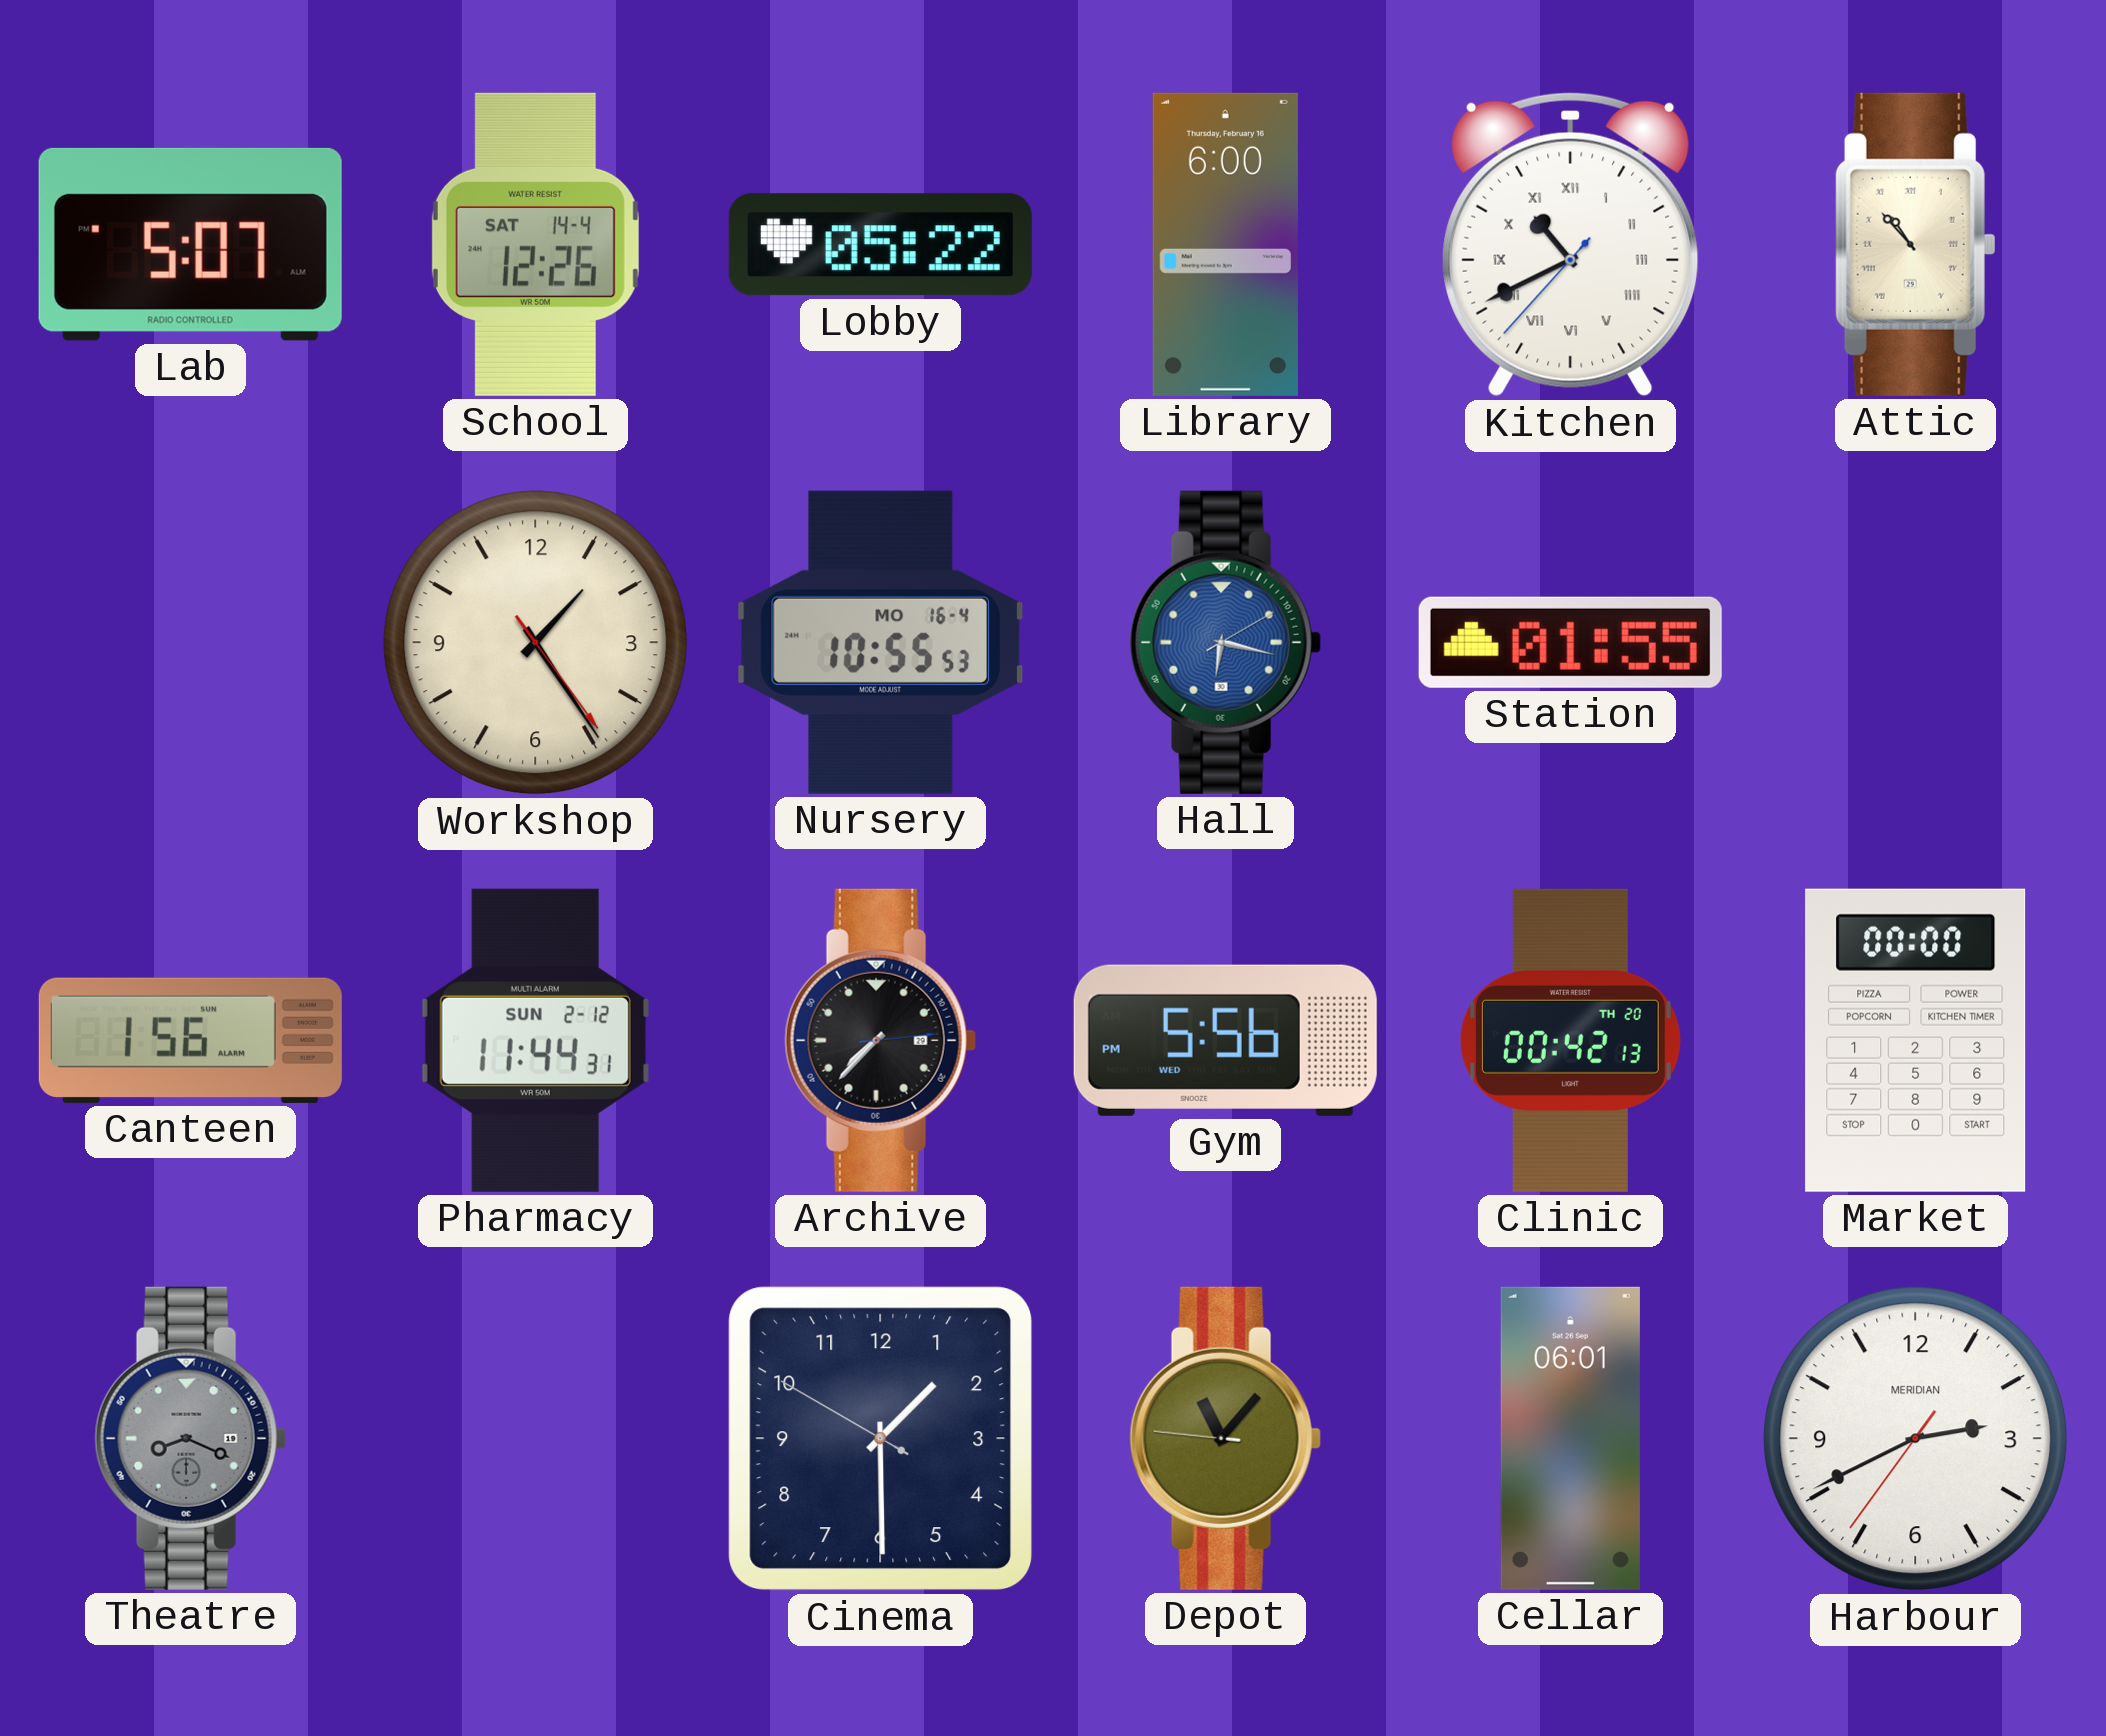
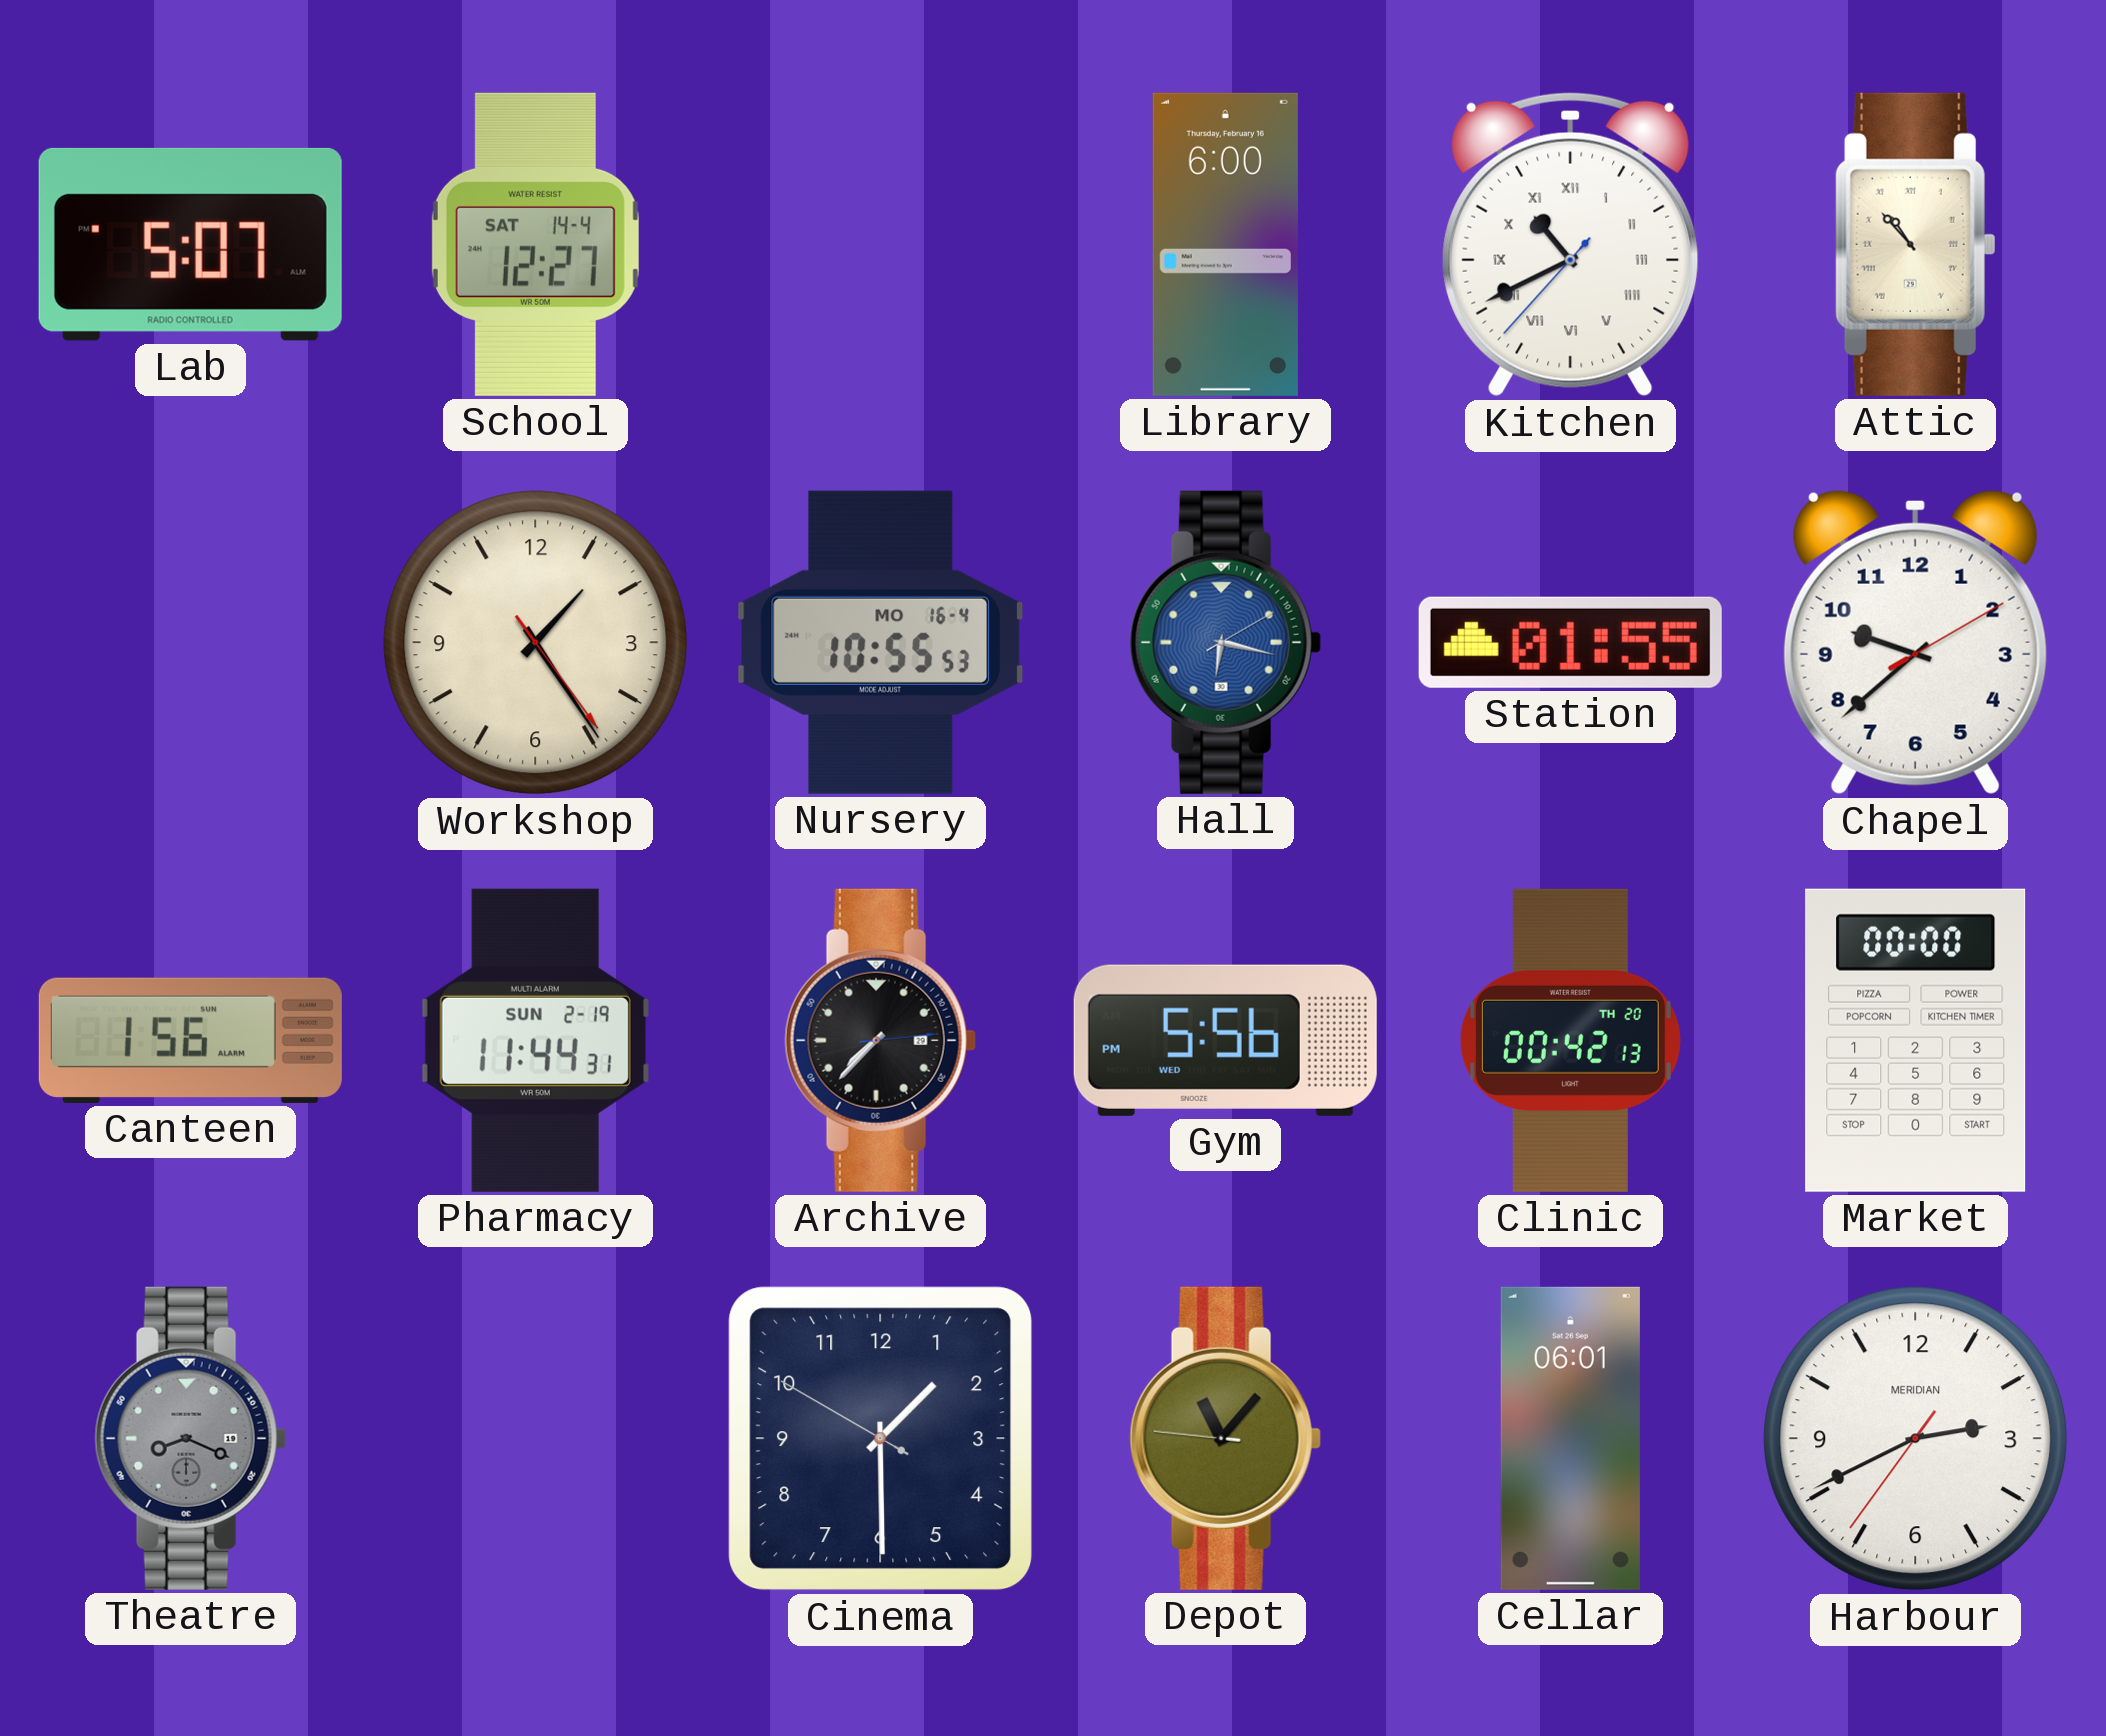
School: 12:26 -> 12:27 (535, 244)
Lobby: 05:22 -> none (880, 245)
Chapel: none -> 9:38 (1915, 642)
Pharmacy date: SUN 2-12 -> SUN 2-19 (535, 1040)
